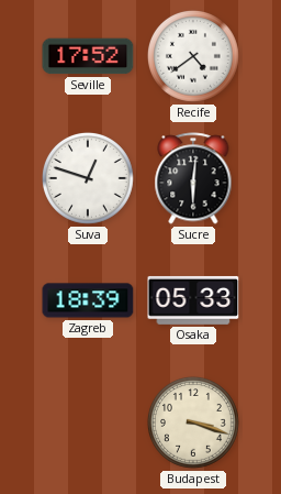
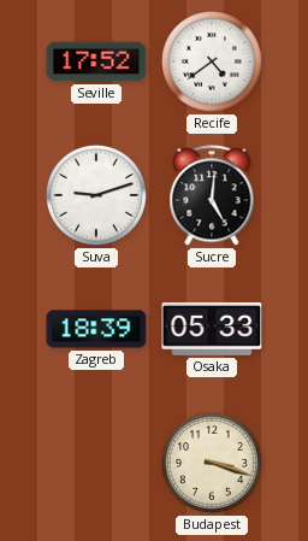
Suva: 12:48 -> 9:12 (96, 195)
Sucre: 6:01 -> 5:01 (212, 195)
